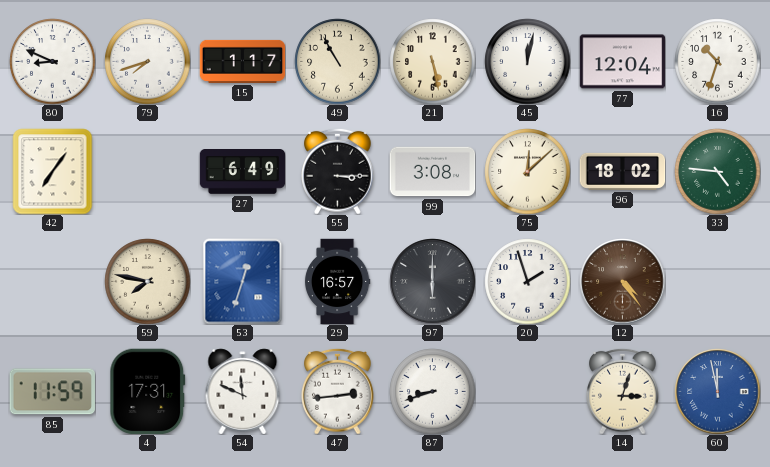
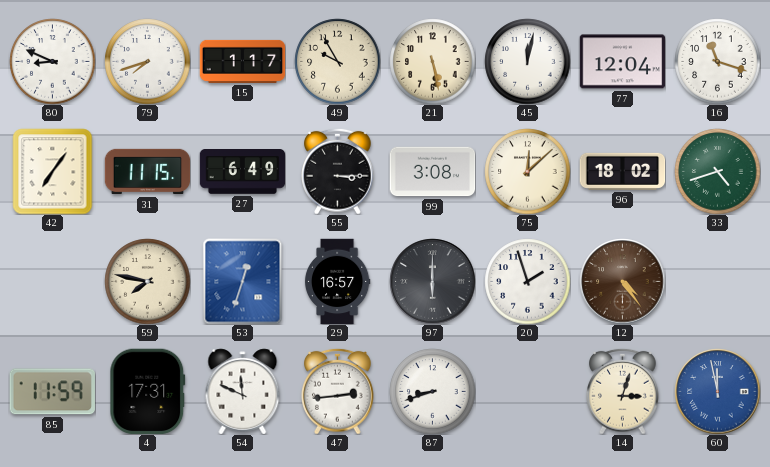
49: 10:55 -> 9:55 (337, 61)
16: 10:33 -> 11:18 (717, 61)
31: none -> 11:15 (147, 172)
33: 4:46 -> 4:42 (717, 171)
